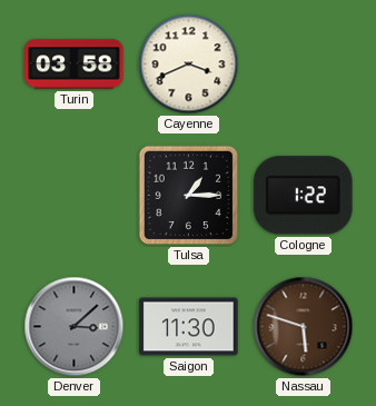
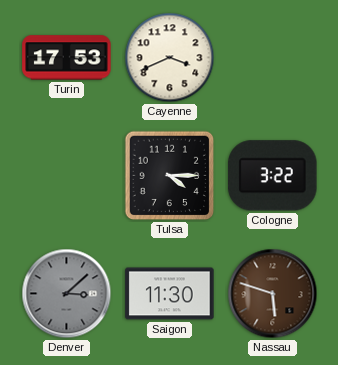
Turin: 03:58 -> 17:53 (67, 58)
Tulsa: 1:15 -> 4:15 (170, 176)
Cologne: 1:22 -> 3:22 (273, 176)
